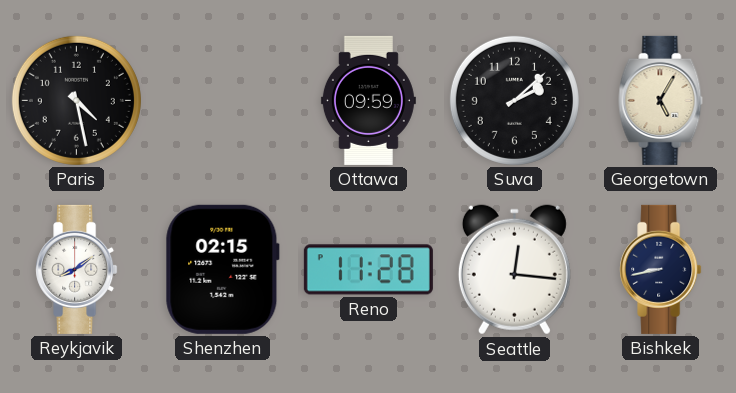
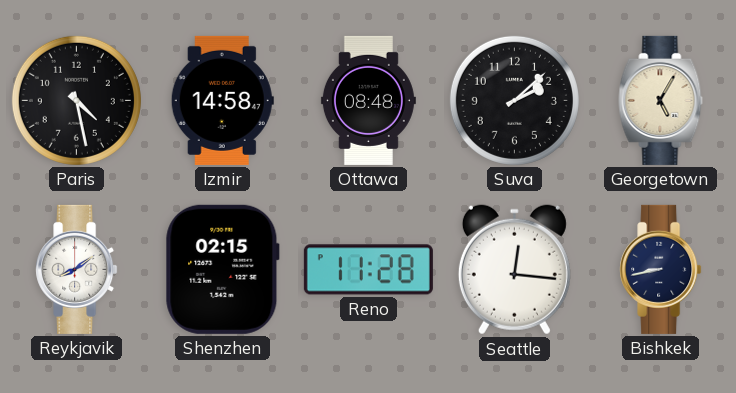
Izmir: none -> 14:58 (222, 100)
Ottawa: 09:59 -> 08:48 (368, 100)
